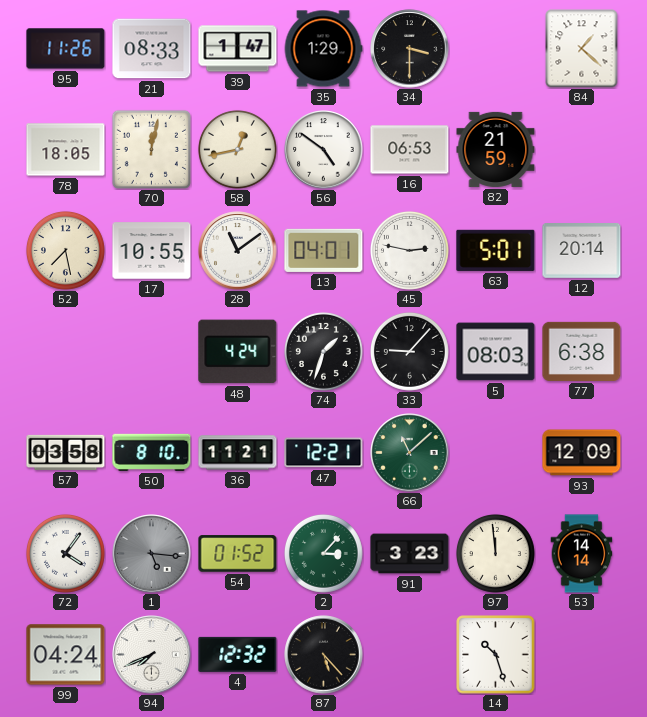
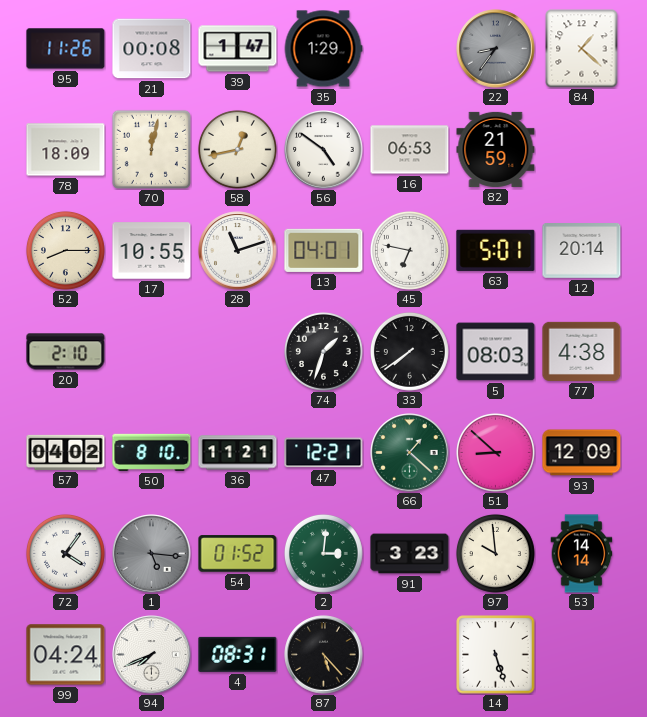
21: 08:33 -> 00:08 (152, 49)
34: 3:30 -> none (410, 49)
22: none -> 8:36 (496, 49)
78: 18:05 -> 18:09 (66, 150)
52: 7:28 -> 8:15 (65, 250)
28: 11:09 -> 11:12 (238, 251)
45: 2:47 -> 6:47 (409, 250)
20: none -> 2:10 (66, 352)
48: 4:24 -> none (238, 352)
33: 9:07 -> 7:39 (409, 351)
77: 6:38 -> 4:38 (582, 351)
57: 03:58 -> 04:02 (66, 452)
66: 11:08 -> 1:22 (410, 453)
51: none -> 8:52 (495, 452)
2: 3:07 -> 3:01 (323, 553)
97: 11:59 -> 9:59 (495, 553)
4: 12:32 -> 08:31 (238, 654)
14: 10:27 -> 5:27 (496, 655)
